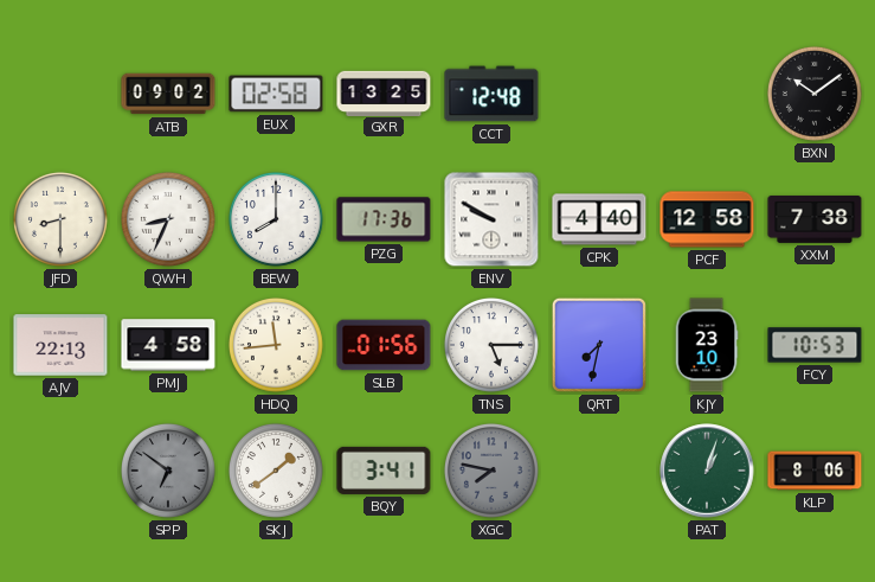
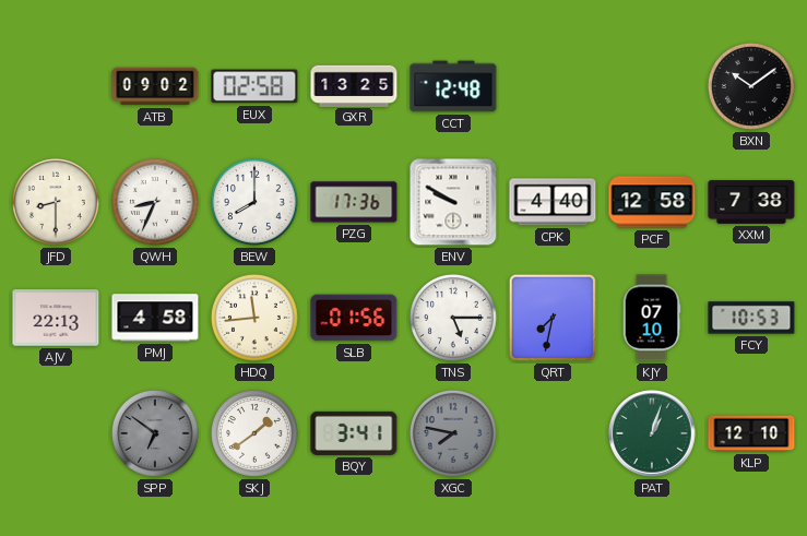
KJY: 23:10 -> 07:10 (652, 318)
KLP: 8:06 -> 12:10 (751, 433)
